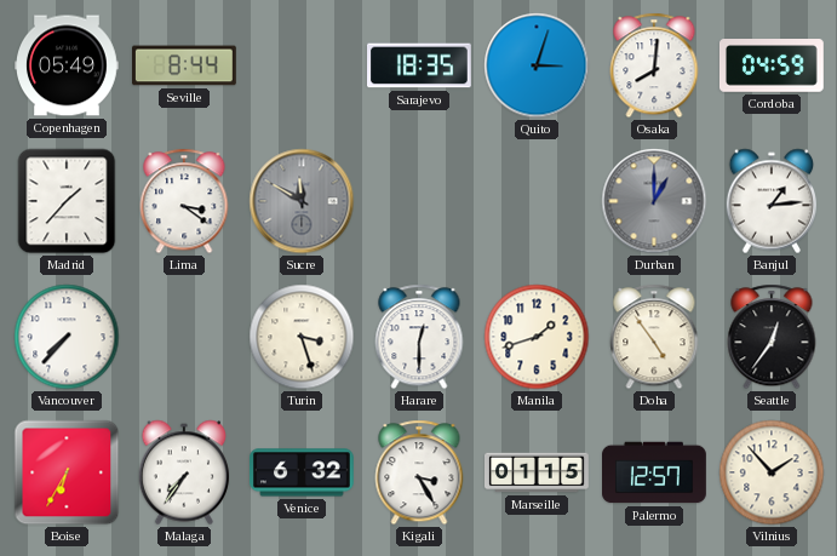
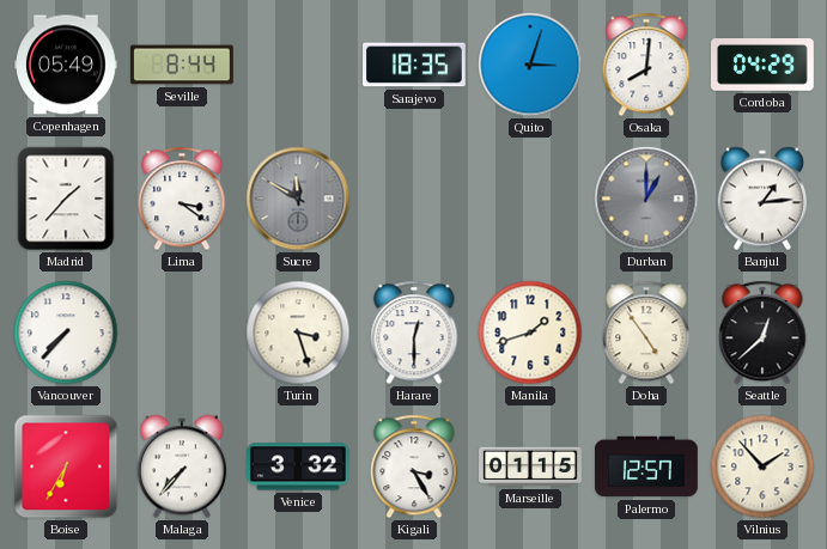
Cordoba: 04:59 -> 04:29 (762, 65)
Seattle: 12:36 -> 12:38 (762, 333)
Malaga: 7:36 -> 7:37 (182, 466)
Venice: 6:32 -> 3:32 (299, 466)
